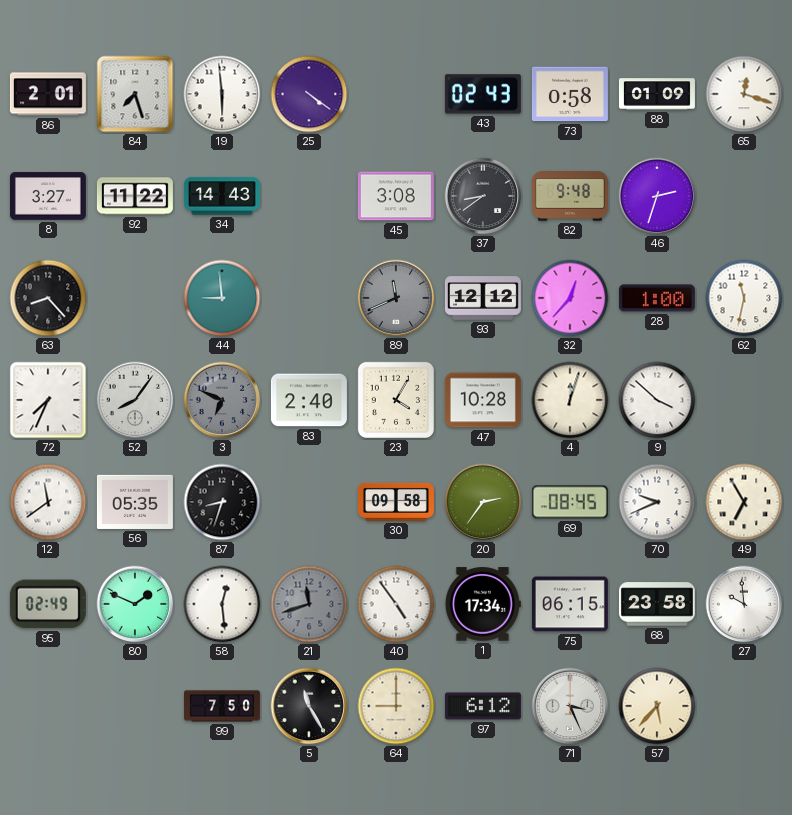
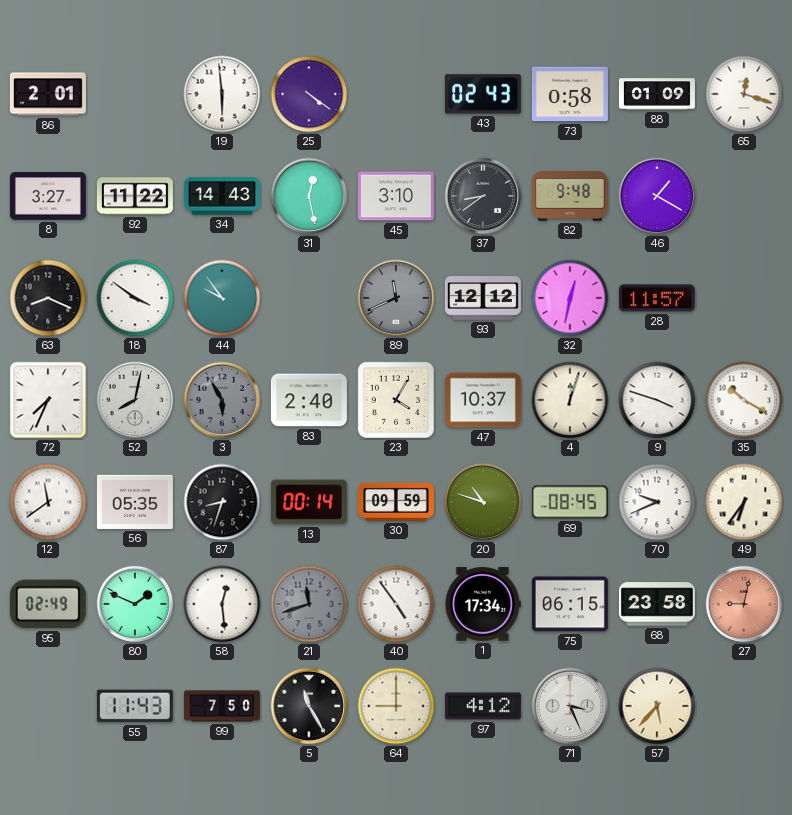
84: 7:27 -> none (135, 94)
31: none -> 12:28 (309, 196)
45: 3:08 -> 3:10 (396, 196)
46: 2:33 -> 1:20 (657, 196)
63: 8:23 -> 8:19 (48, 298)
18: none -> 3:51 (135, 298)
44: 8:59 -> 9:54 (222, 298)
32: 12:37 -> 12:32 (570, 298)
28: 1:00 -> 11:57 (657, 298)
62: 11:32 -> none (744, 298)
52: 8:06 -> 8:02 (135, 400)
3: 6:49 -> 5:55 (222, 400)
47: 10:28 -> 10:37 (483, 400)
9: 3:52 -> 3:48 (657, 400)
35: none -> 10:20 (744, 400)
13: none -> 00:14 (309, 502)
30: 09:58 -> 09:59 (396, 502)
20: 2:36 -> 10:48 (483, 502)
49: 6:55 -> 6:36 (744, 502)
27: 9:59 -> 9:02 (744, 604)
27 dial: white -> salmon (744, 604)
55: none -> 11:43 (135, 706)
97: 6:12 -> 4:12 (483, 706)
